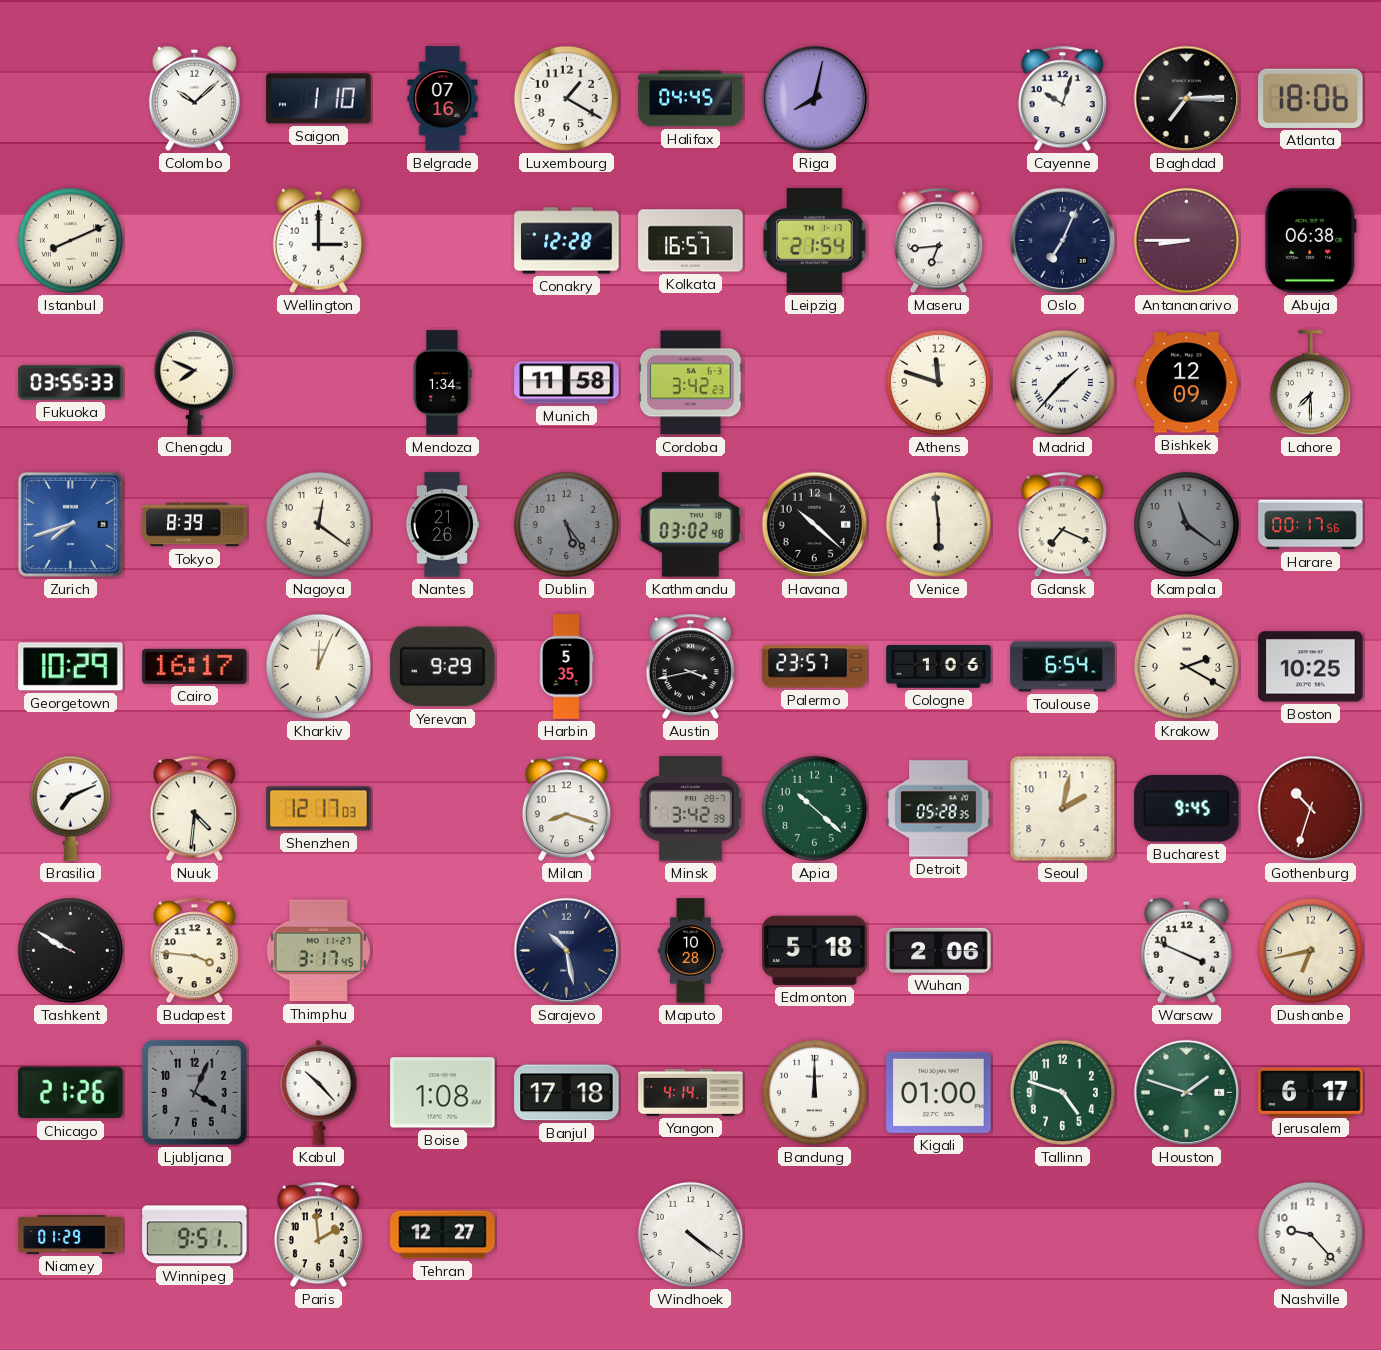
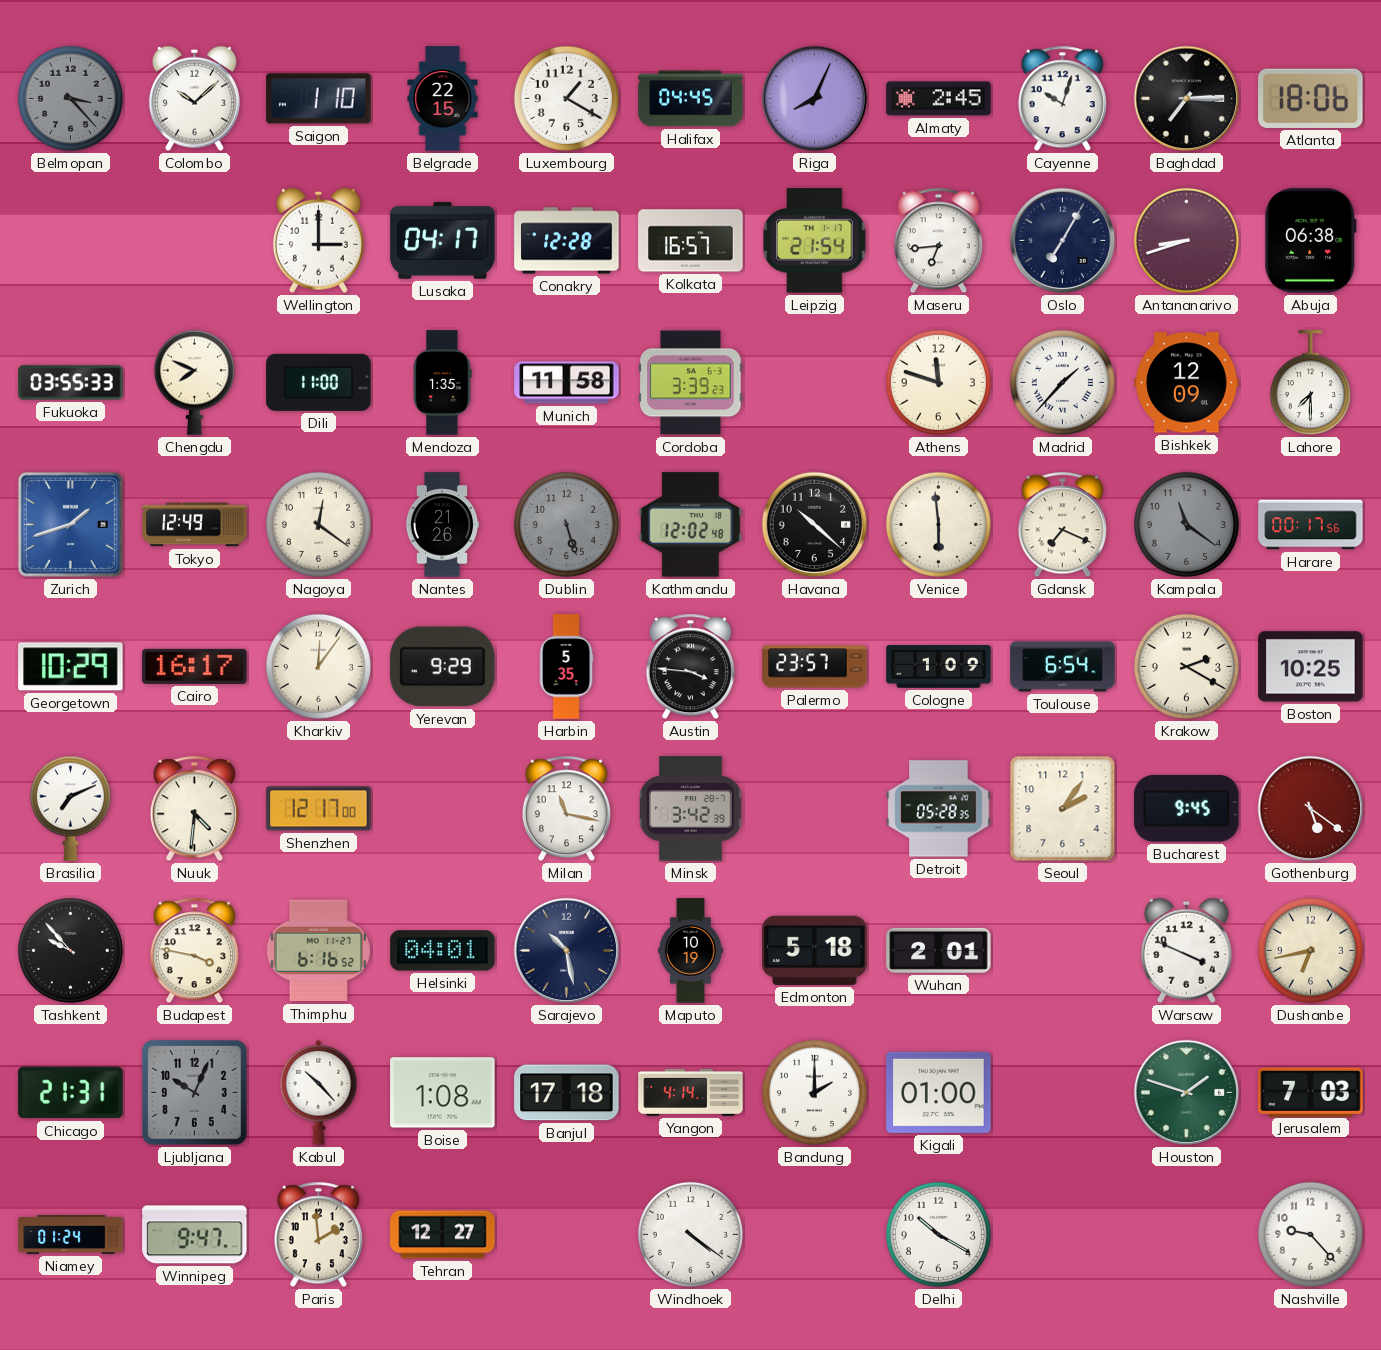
Belmopan: none -> 3:23 (70, 98)
Belgrade: 07:16 -> 22:15 (443, 99)
Riga: 8:02 -> 8:04 (815, 99)
Almaty: none -> 2:45 (939, 99)
Istanbul: 8:11 -> none (70, 240)
Lusaka: none -> 04:17 (443, 241)
Oslo: 7:04 -> 7:05 (1063, 241)
Antananarivo: 8:45 -> 8:42 (1186, 240)
Dili: none -> 11:00 (319, 382)
Mendoza: 1:34 -> 1:35 (443, 383)
Cordoba: 3:42 -> 3:39 (691, 383)
Zurich: 7:42 -> 1:42 (70, 524)
Tokyo: 8:39 -> 12:49 (195, 525)
Dublin: 5:24 -> 5:27 (566, 524)
Kathmandu: 03:02 -> 12:02 (690, 525)
Kharkiv: 12:04 -> 12:06 (318, 666)
Austin: 3:43 -> 3:46 (690, 667)
Cologne: 1:06 -> 1:09 (939, 667)
Shenzhen: 12:17:03 -> 12:17:00 (319, 809)
Milan: 8:18 -> 11:17 (566, 809)
Apia: 10:22 -> none (814, 808)
Seoul: 2:02 -> 2:06 (1063, 809)
Gothenburg: 10:33 -> 5:21 (1311, 809)
Tashkent: 9:50 -> 9:53 (70, 950)
Budapest: 3:46 -> 3:47 (194, 951)
Thimphu: 3:17 -> 6:16 (318, 951)
Helsinki: none -> 04:01 (443, 951)
Maputo: 10:28 -> 10:19 (690, 951)
Wuhan: 2:06 -> 2:01 (939, 950)
Chicago: 21:26 -> 21:31 (71, 1093)
Ljubljana: 4:04 -> 10:04 (195, 1093)
Bandung: 12:00 -> 2:00 (814, 1092)
Tallinn: 4:48 -> none (1062, 1092)
Jerusalem: 6:17 -> 7:03 (1311, 1092)
Niamey: 01:29 -> 01:24 (71, 1234)
Winnipeg: 9:51 -> 9:47 (195, 1235)
Delhi: none -> 10:20 (938, 1234)
